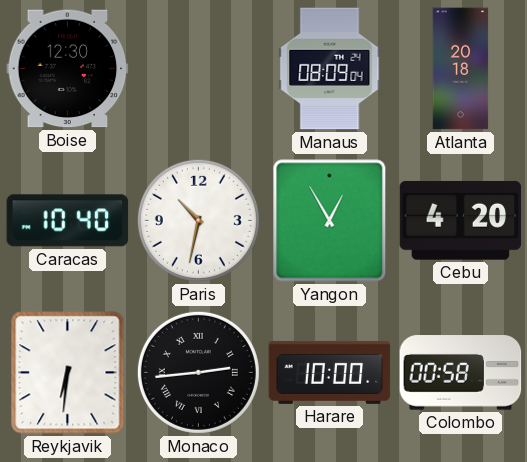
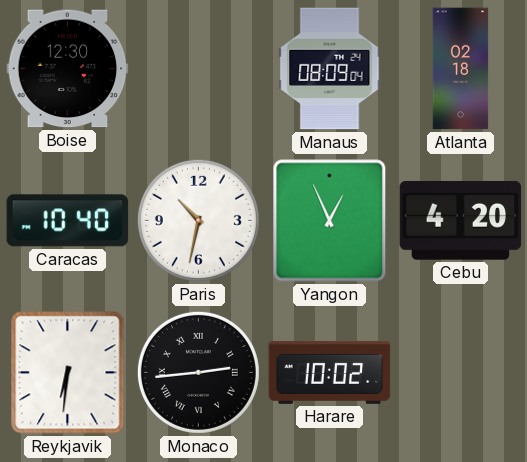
Atlanta: 20:18 -> 02:18 (461, 69)
Yangon: 12:55 -> 12:56 (330, 221)
Harare: 10:00 -> 10:02 (330, 372)
Colombo: 00:58 -> none (461, 373)
